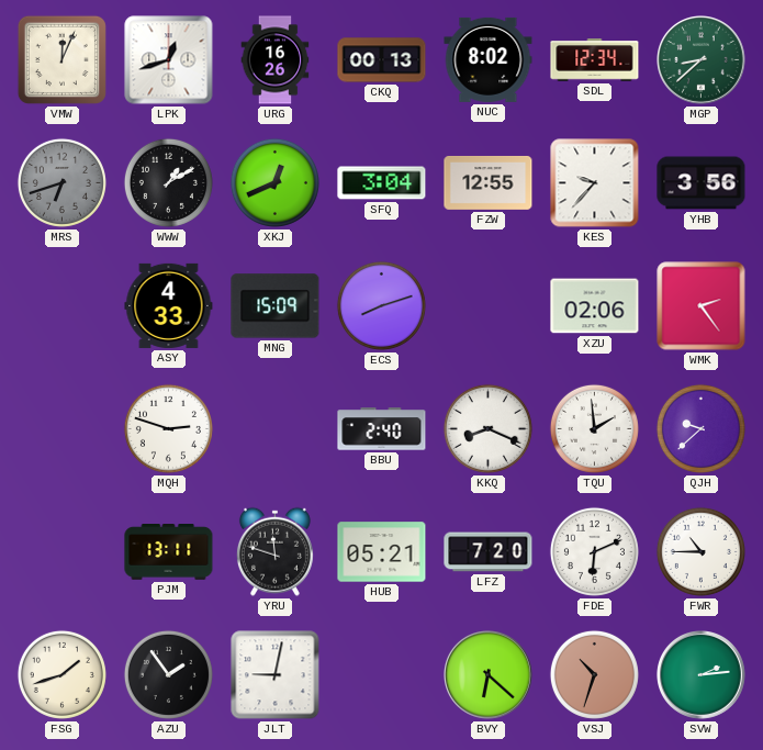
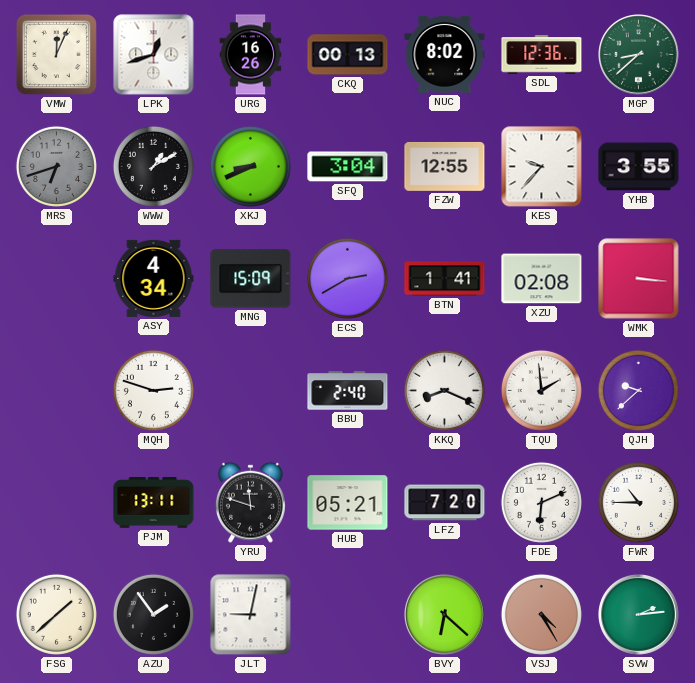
SDL: 12:34 -> 12:36 (542, 55)
XKJ: 12:41 -> 8:41 (250, 166)
YHB: 3:56 -> 3:55 (639, 167)
ASY: 4:33 -> 4:34 (154, 278)
ECS: 8:12 -> 2:40 (347, 278)
BTN: none -> 1:41 (445, 279)
XZU: 02:06 -> 02:08 (542, 279)
WMK: 2:24 -> 3:16 (639, 279)
FSG: 1:42 -> 1:38 (56, 614)
VSJ: 10:33 -> 4:25 (541, 614)
